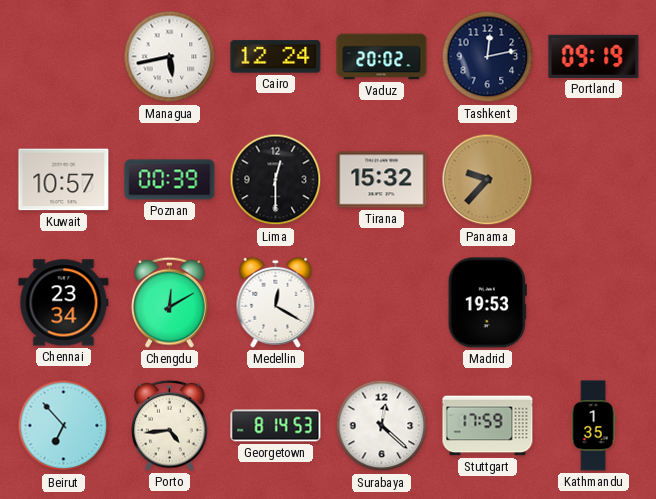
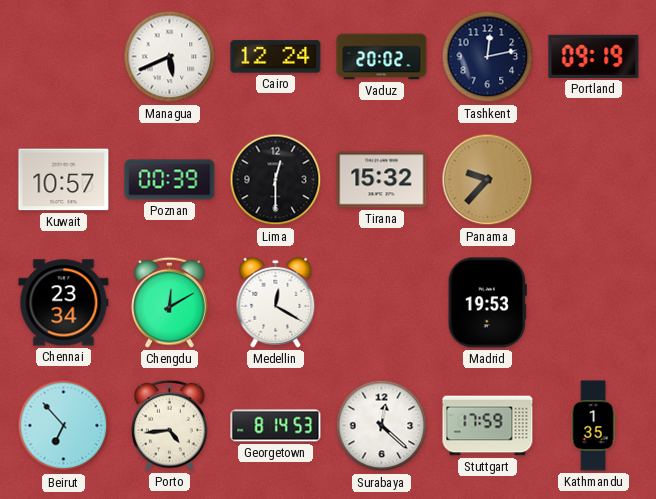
Managua: 5:43 -> 5:41 (170, 57)
